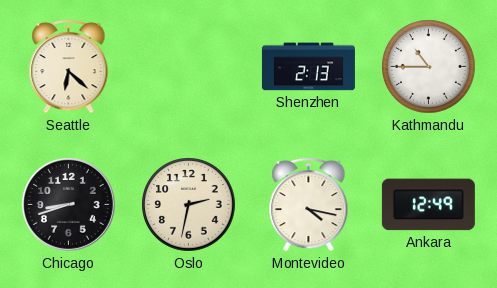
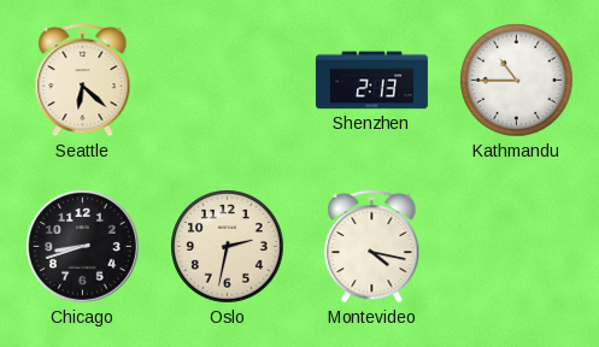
Ankara: 12:49 -> none (428, 205)
